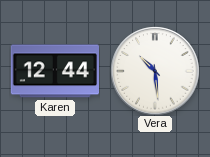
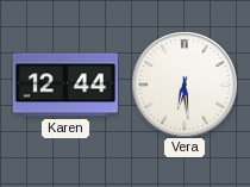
Vera: 10:29 -> 6:29 (185, 85)
